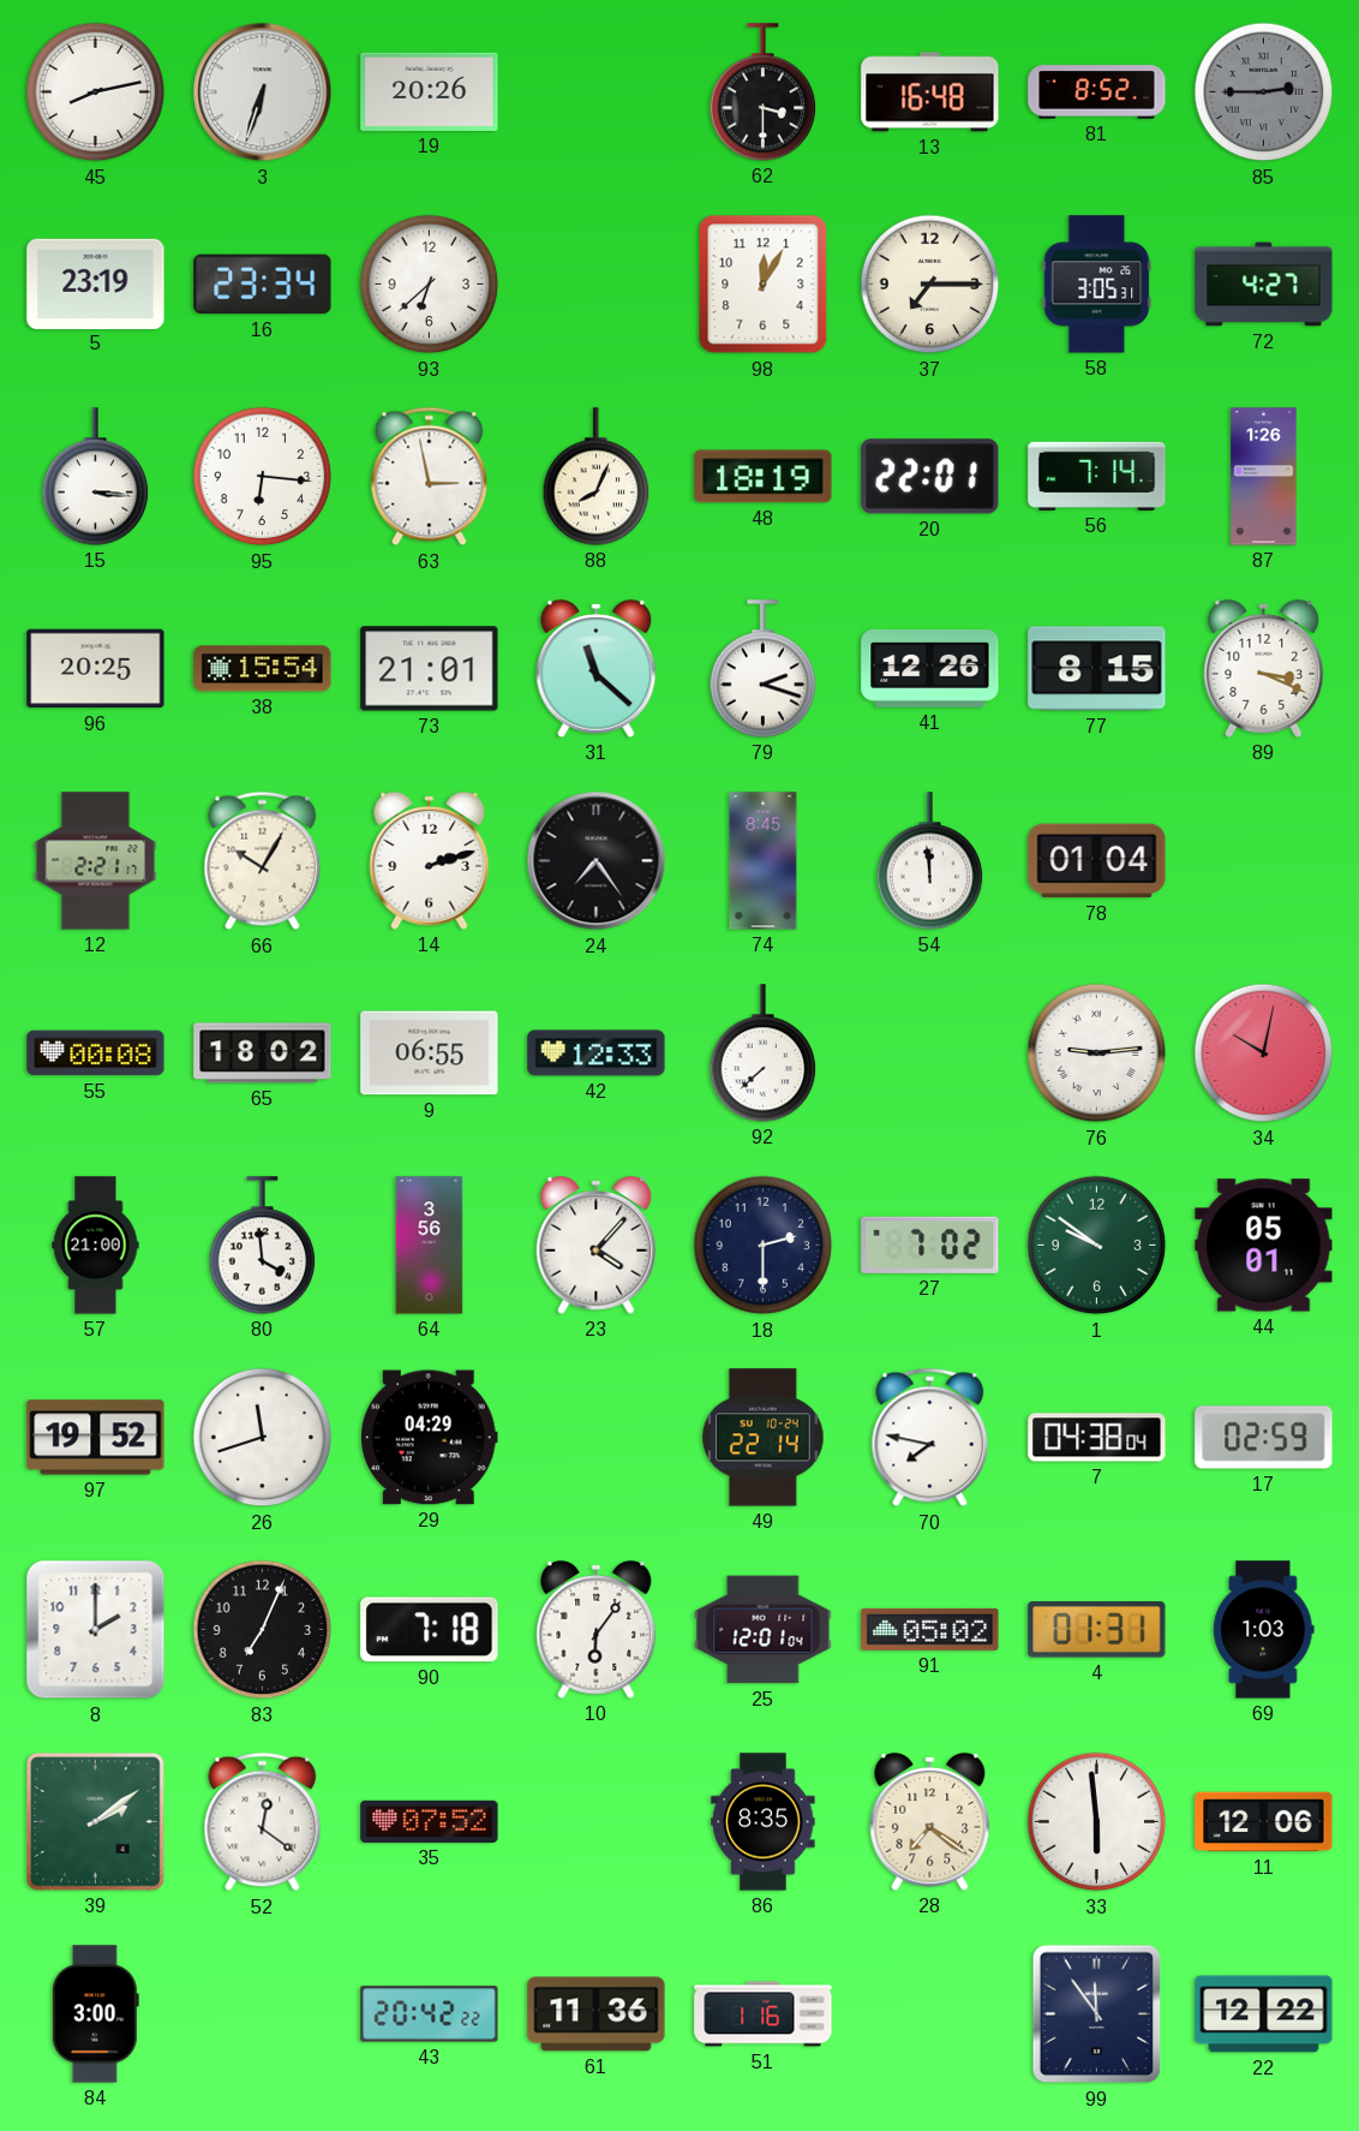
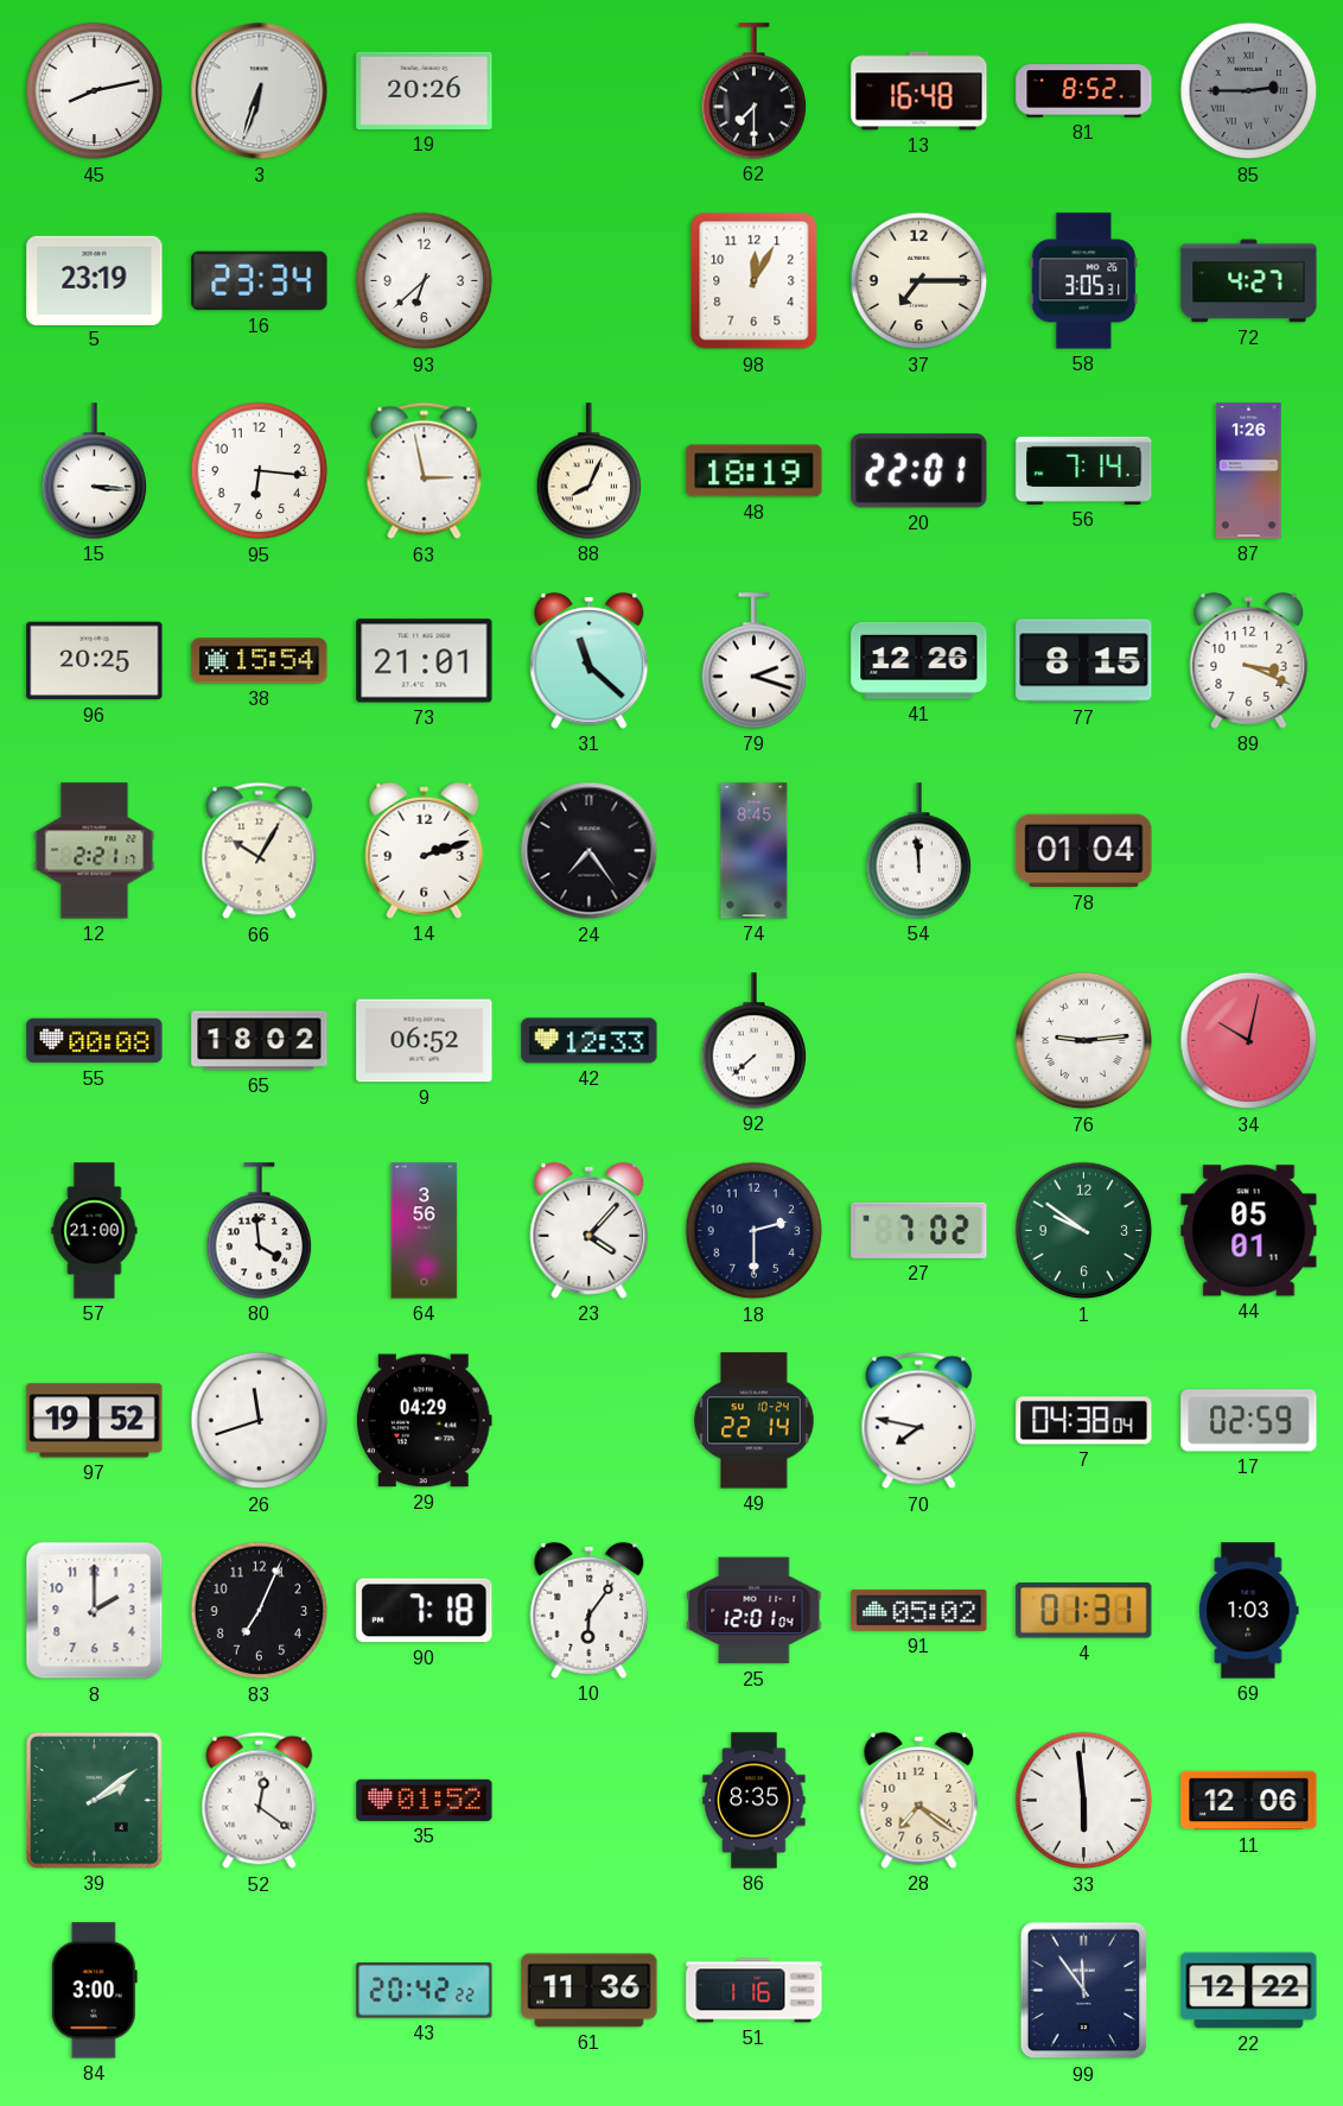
62: 3:30 -> 7:30 (755, 91)
9: 06:55 -> 06:52 (425, 1041)
35: 07:52 -> 01:52 (425, 1800)
